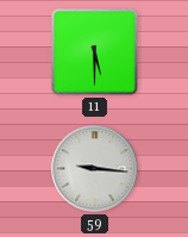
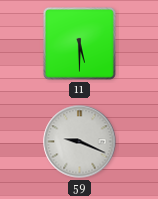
59: 9:16 -> 9:19 (80, 142)
